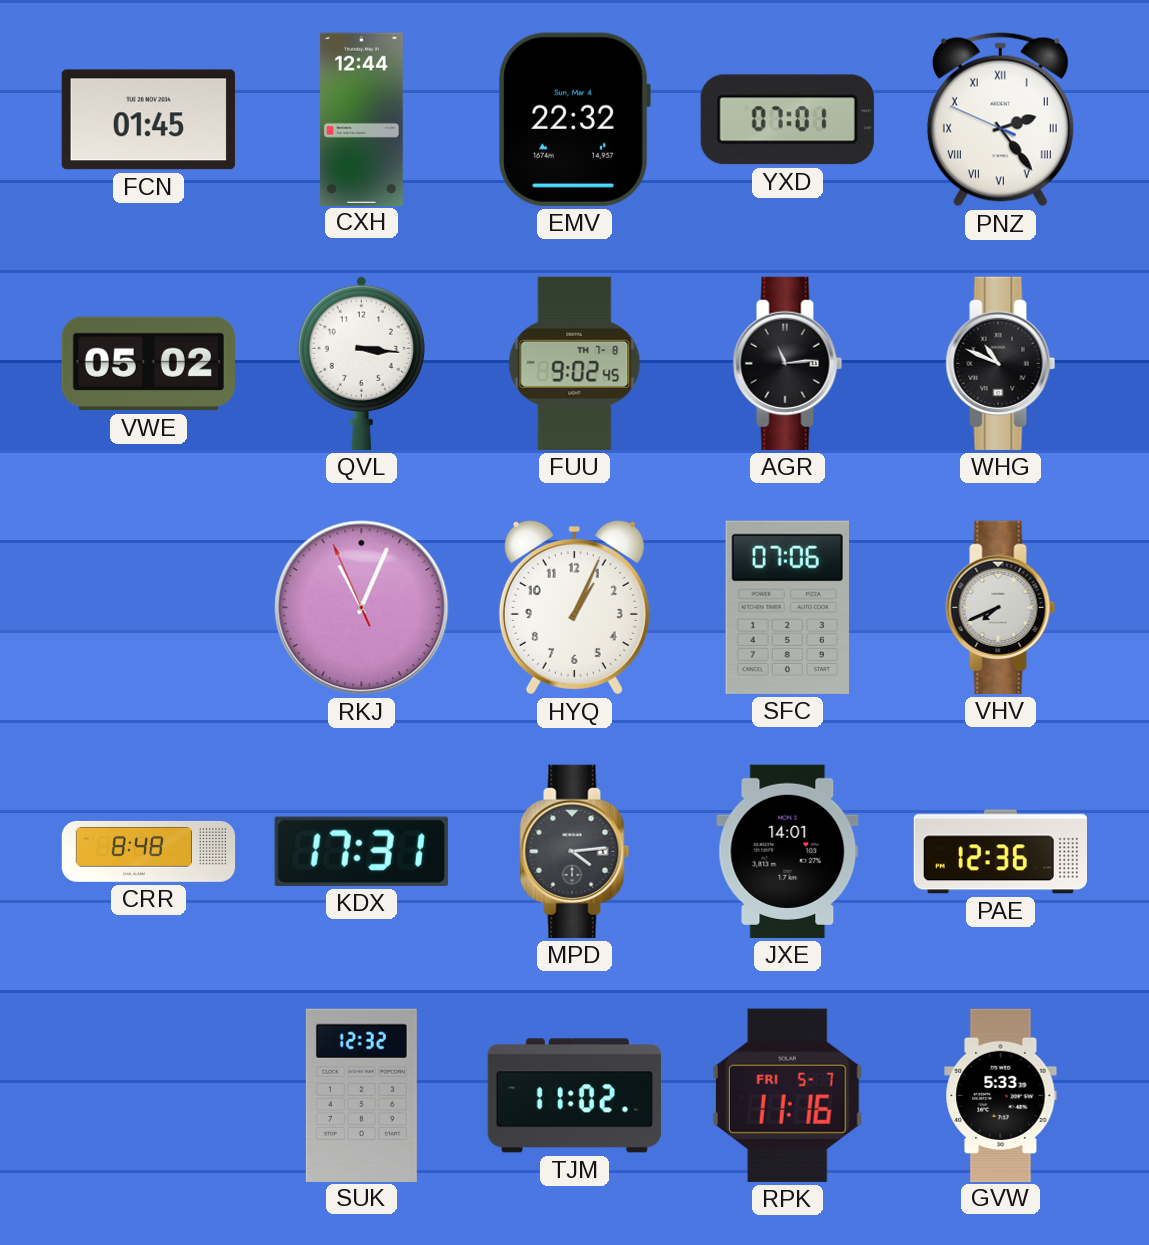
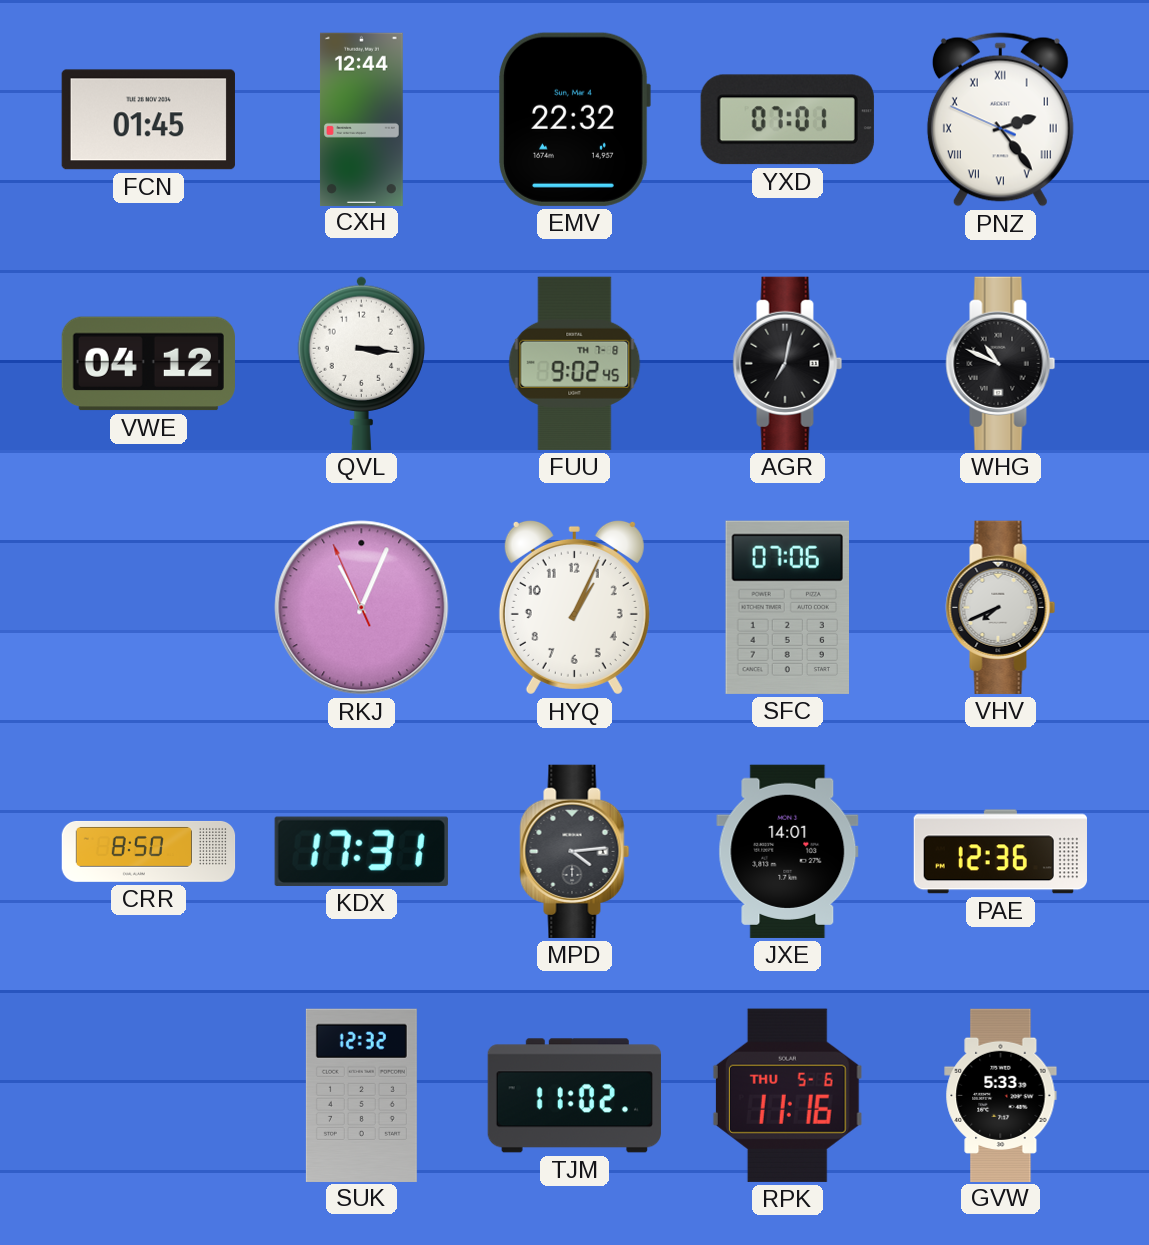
VWE: 05:02 -> 04:12 (148, 364)
AGR: 11:14 -> 7:02 (788, 363)
CRR: 8:48 -> 8:50 (149, 852)
RPK date: FRI 5-7 -> THU 5-6 (787, 1095)
